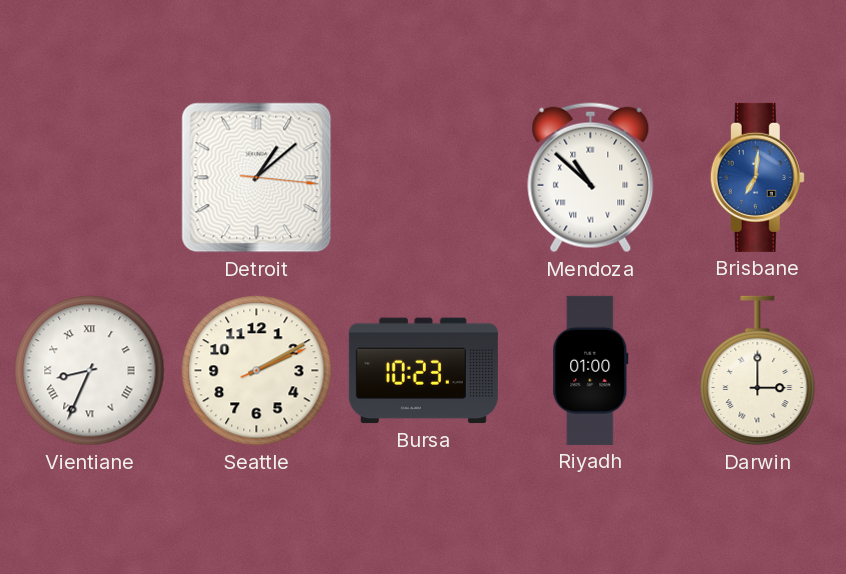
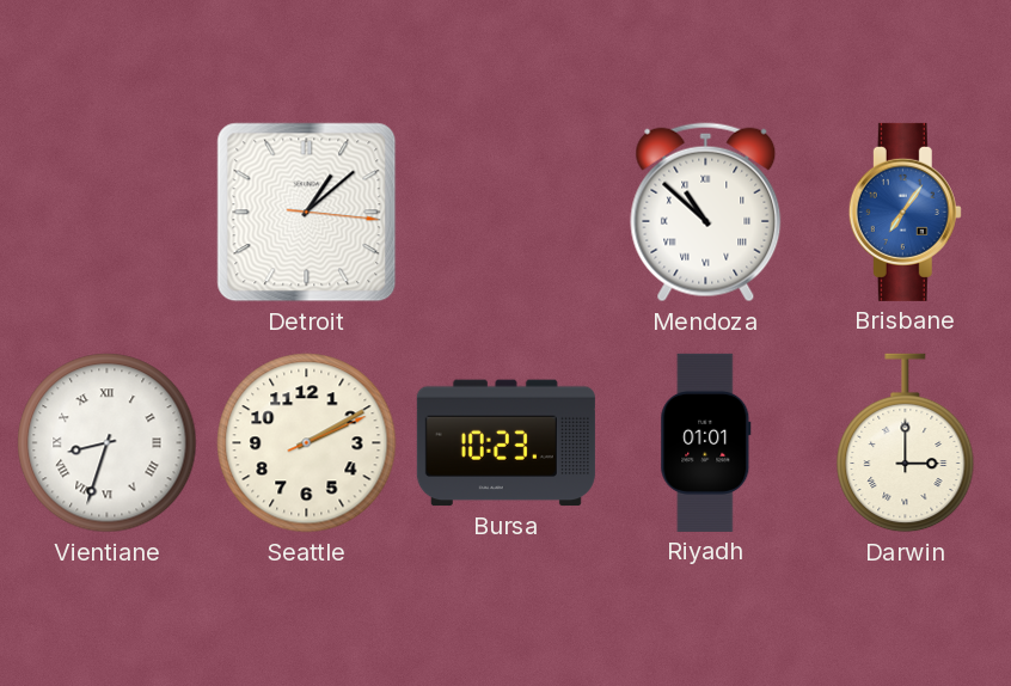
Brisbane: 7:01 -> 7:06 (905, 212)
Vientiane: 8:34 -> 8:33 (108, 443)
Riyadh: 01:00 -> 01:01 (706, 442)
